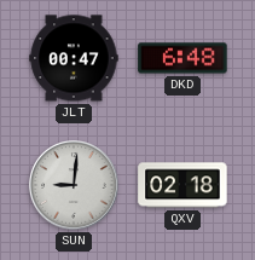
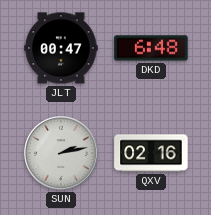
SUN: 9:01 -> 2:13 (61, 153)
QXV: 02:18 -> 02:16 (151, 153)
